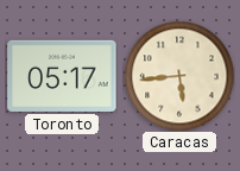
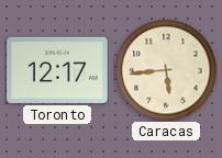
Toronto: 05:17 -> 12:17 (57, 70)
